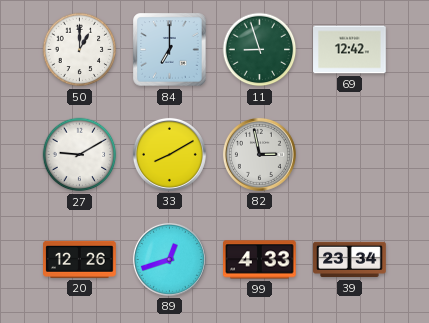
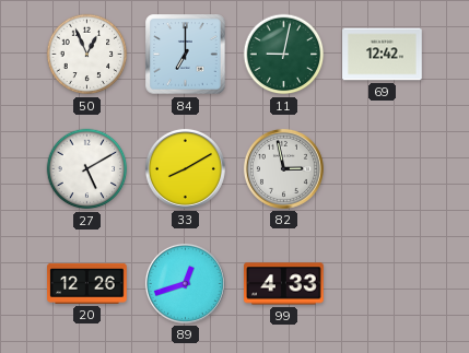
50: 1:00 -> 12:56 (87, 55)
11: 8:57 -> 9:02 (284, 55)
27: 9:10 -> 5:10 (87, 169)
39: 23:34 -> none (350, 260)
